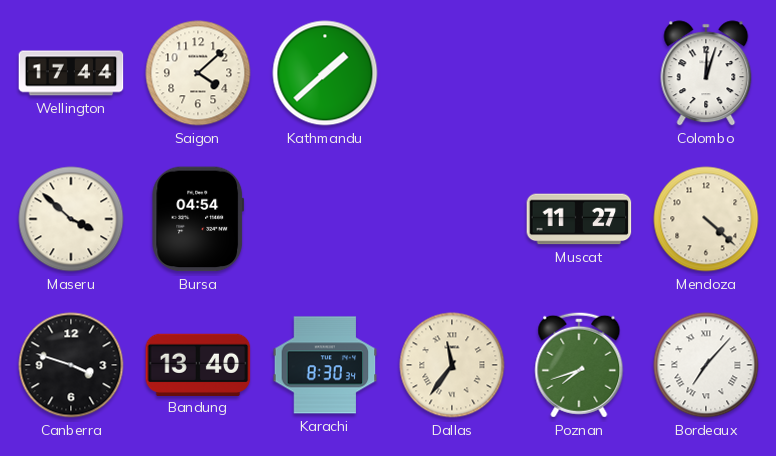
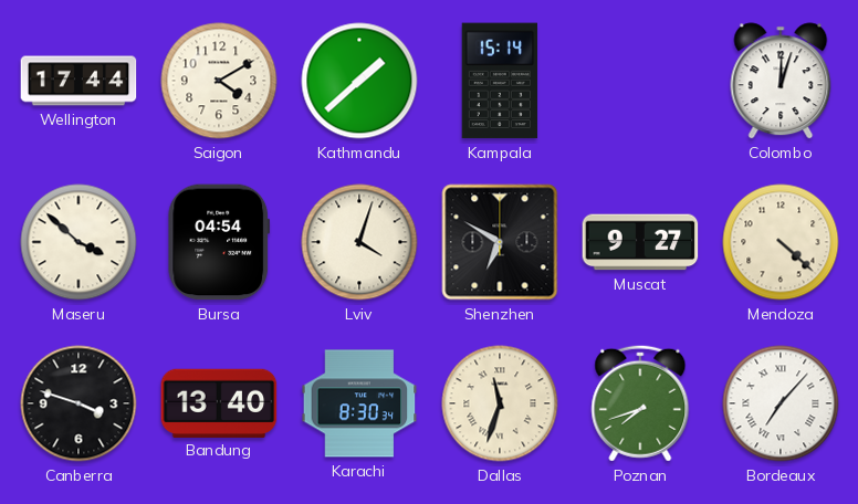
Saigon: 4:08 -> 4:10 (219, 81)
Kampala: none -> 15:14 (500, 81)
Lviv: none -> 4:03 (359, 242)
Shenzhen: none -> 6:50 (500, 242)
Muscat: 11:27 -> 9:27 (640, 242)
Dallas: 11:36 -> 11:33 (500, 403)
